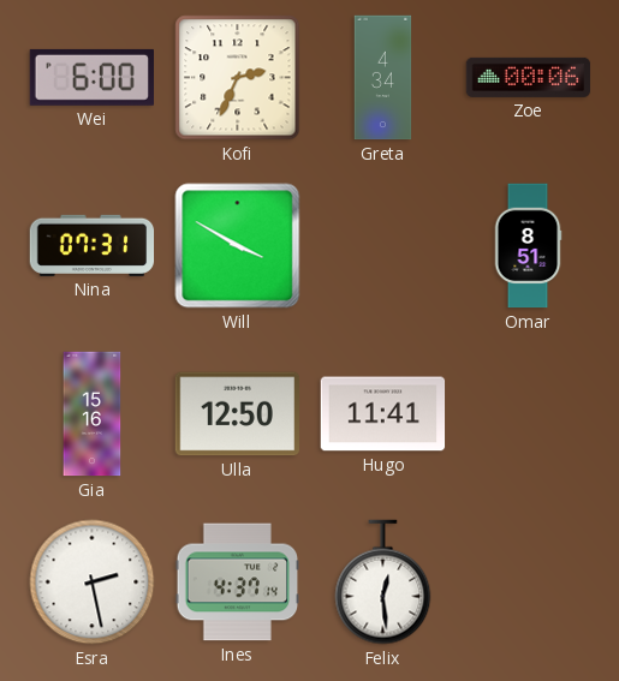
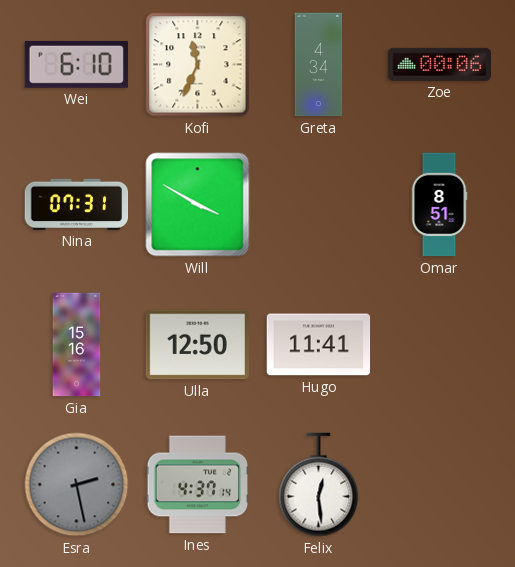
Wei: 6:00 -> 6:10 (76, 64)
Kofi: 2:34 -> 11:34 (198, 65)
Esra dial: white -> grey (77, 485)
